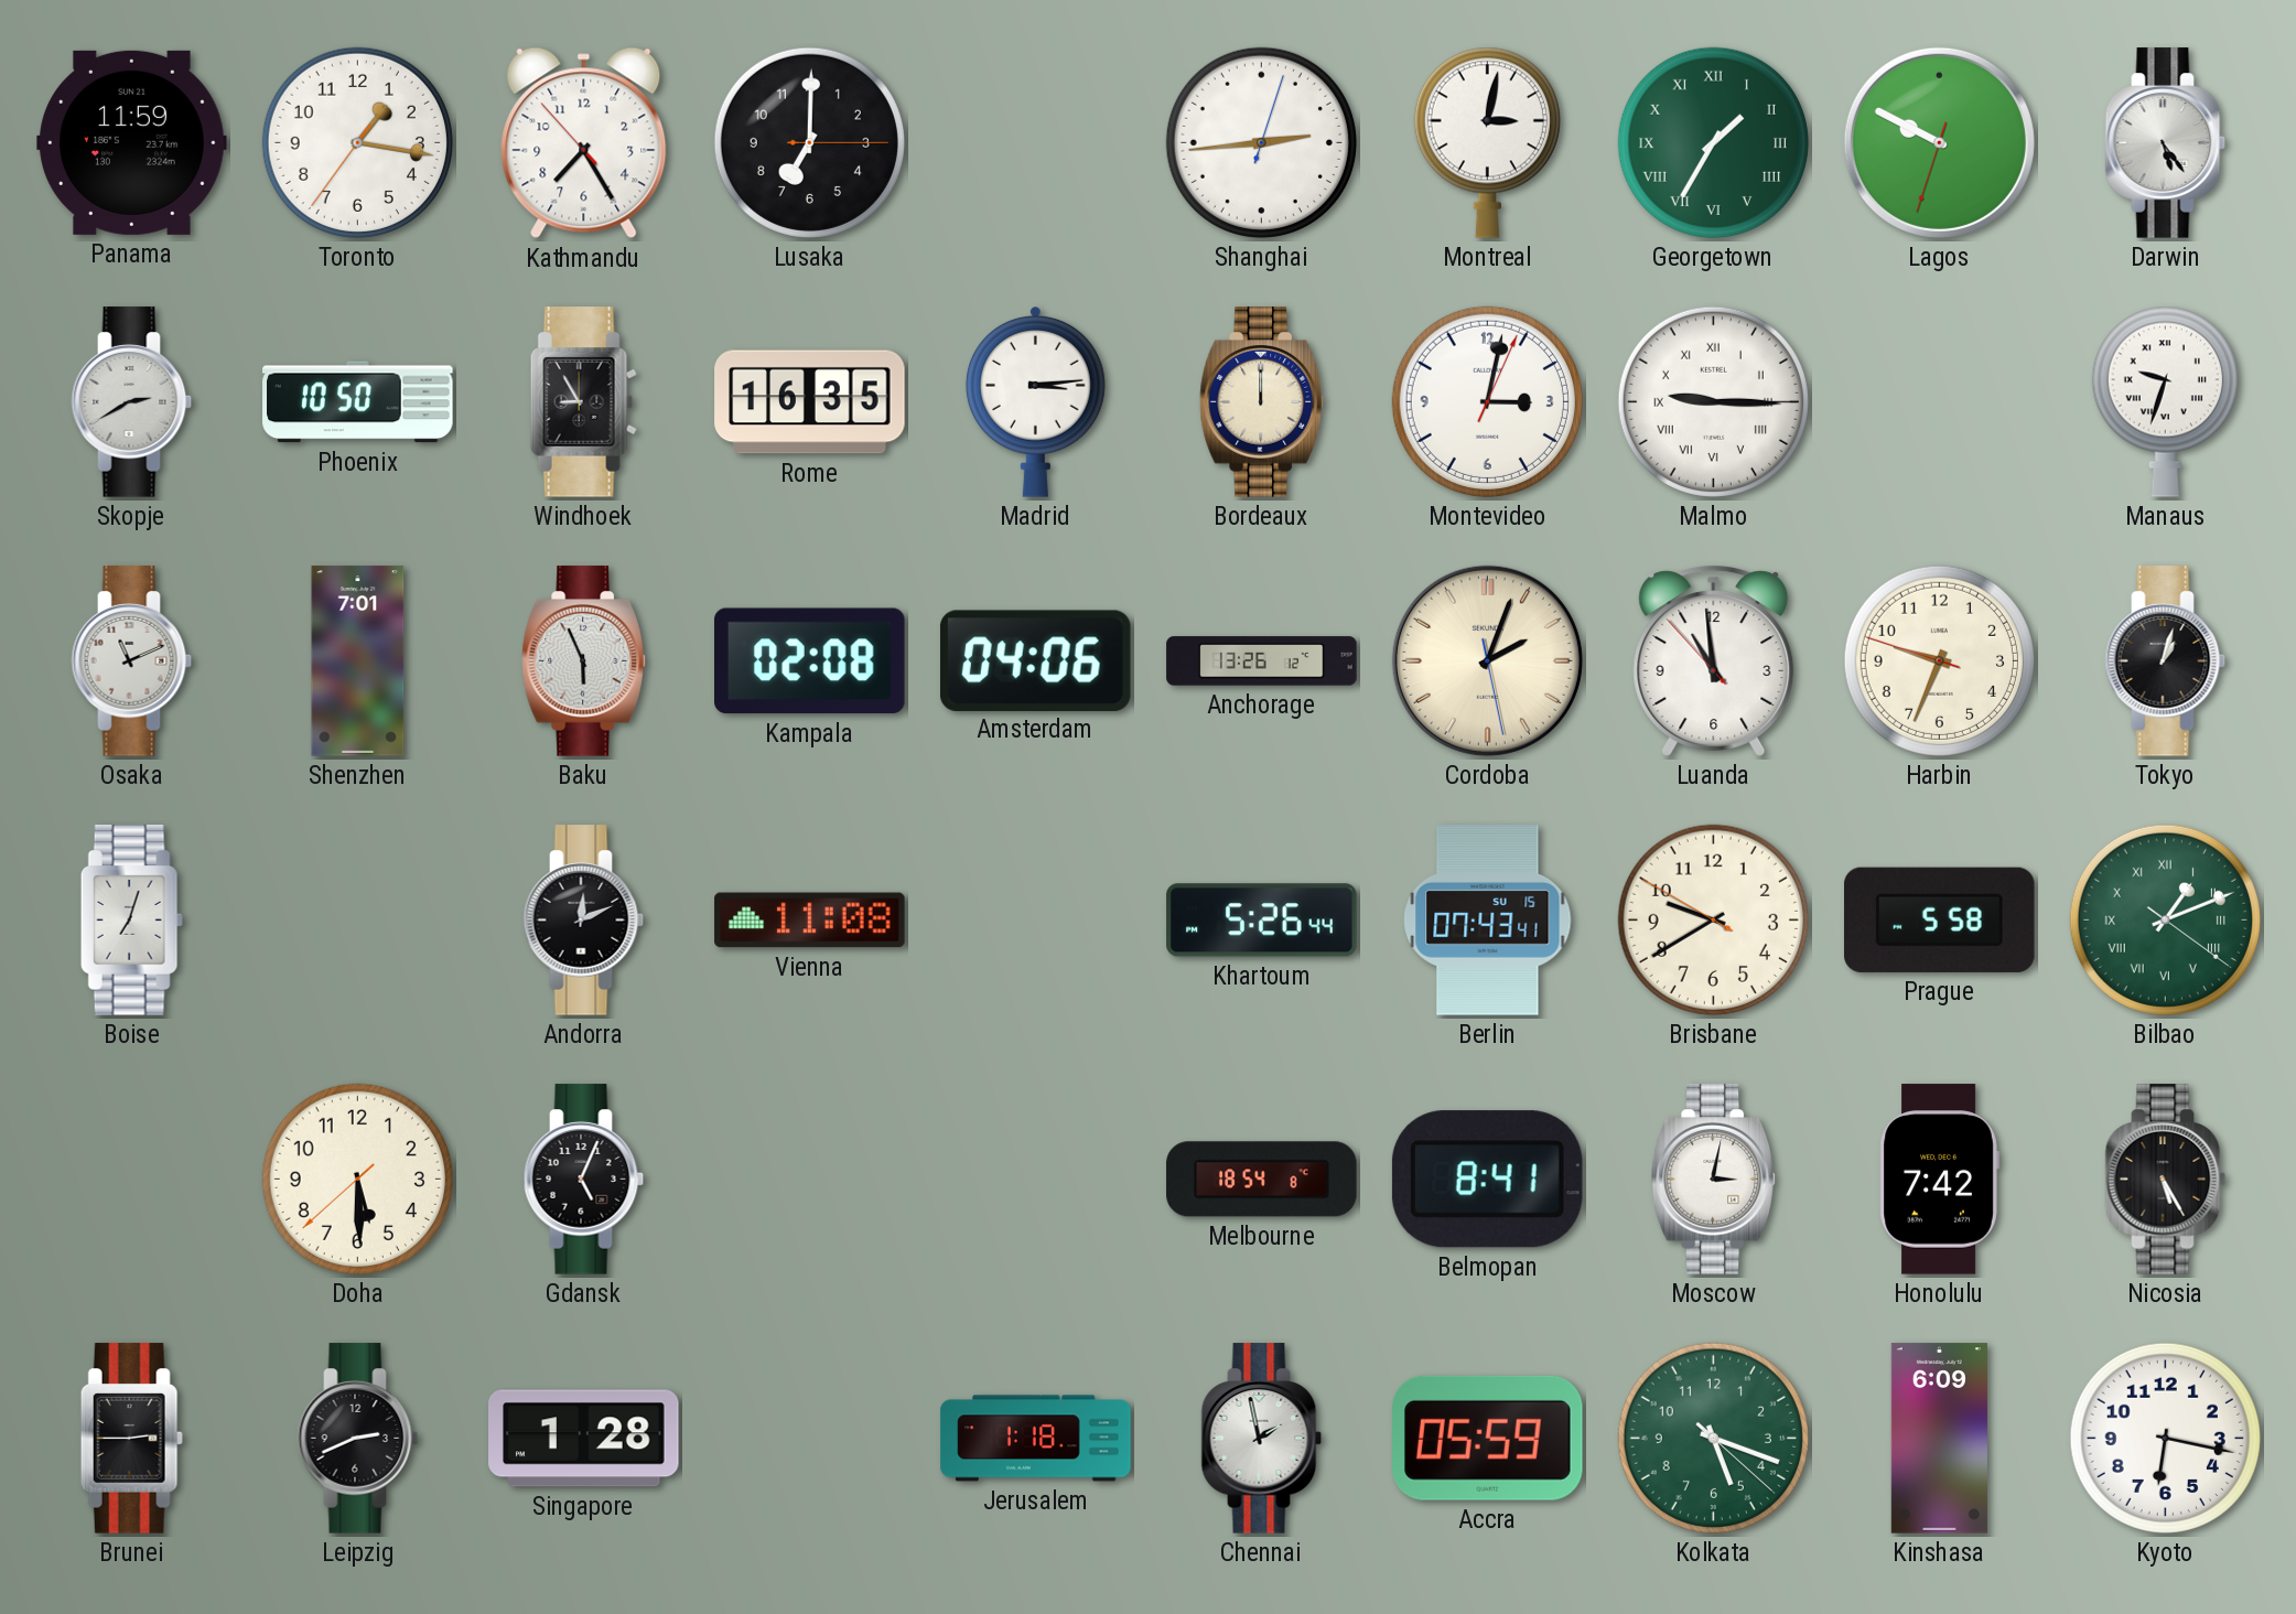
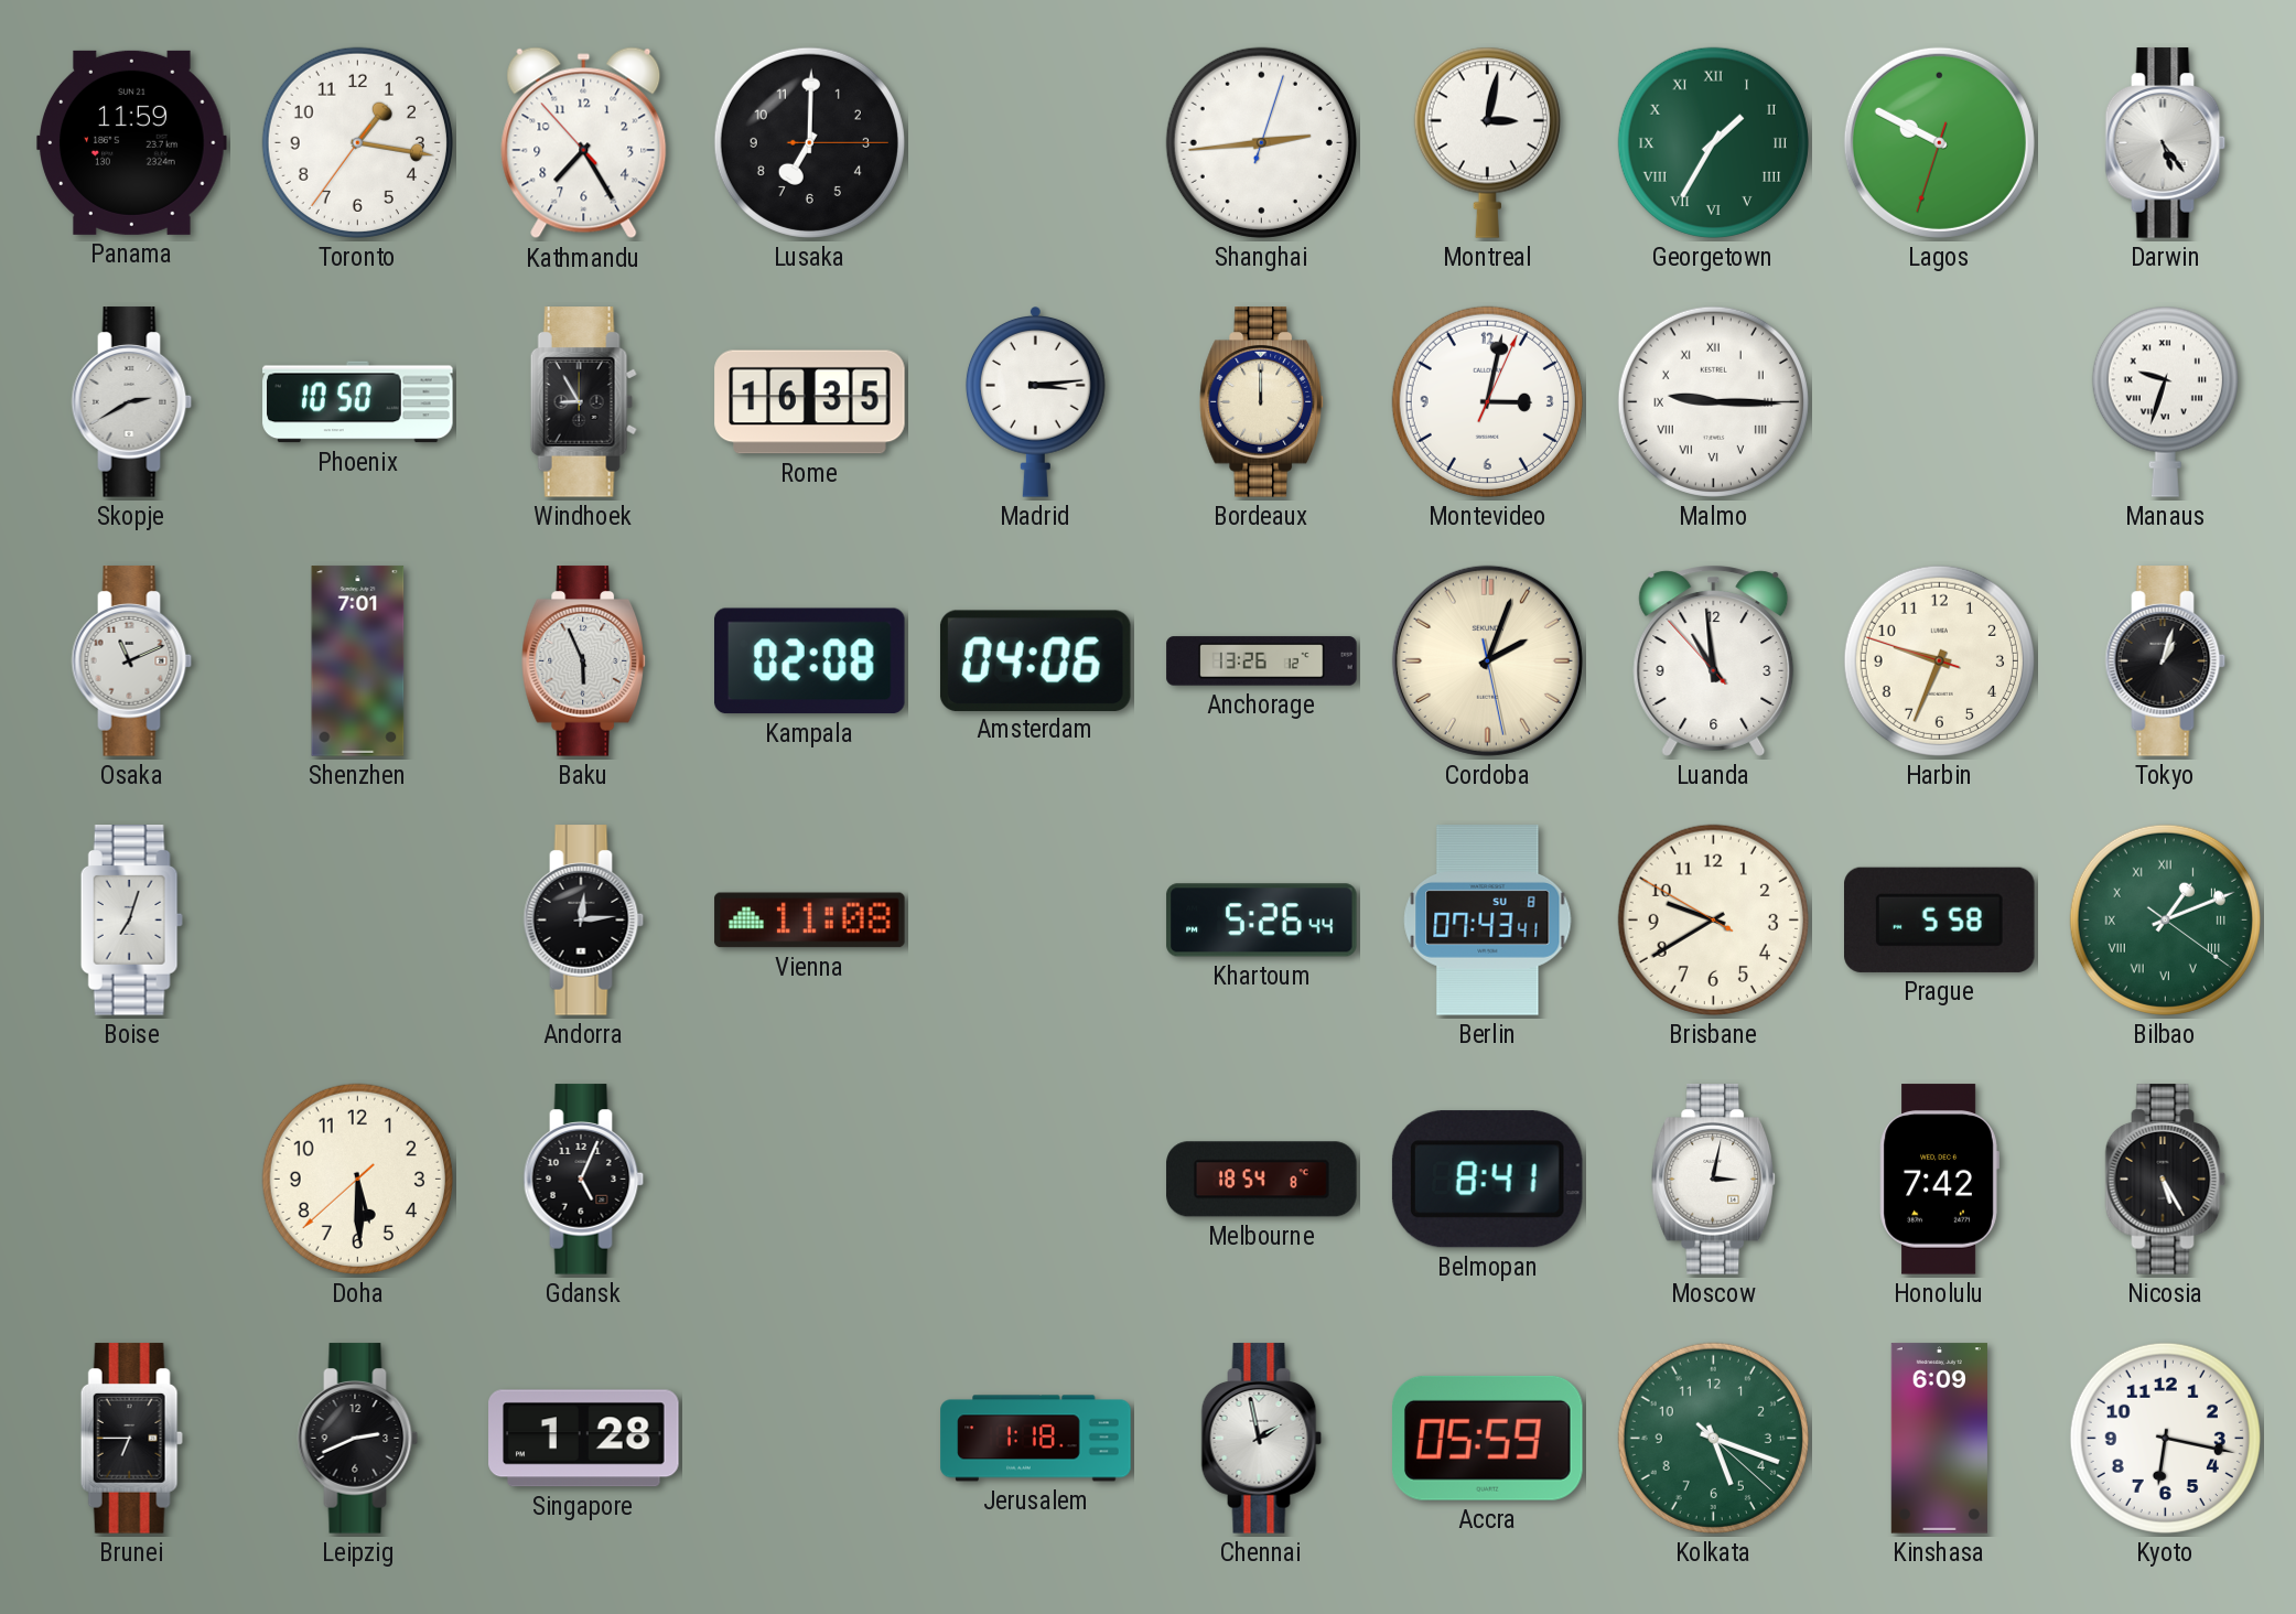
Andorra: 12:11 -> 12:14 (584, 921)
Berlin date: SU 15 -> SU 8 (1488, 921)
Brunei: 2:45 -> 6:45 (131, 1439)
